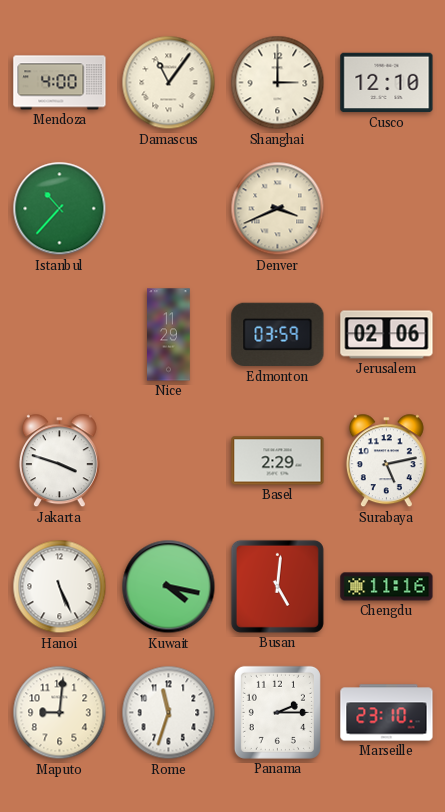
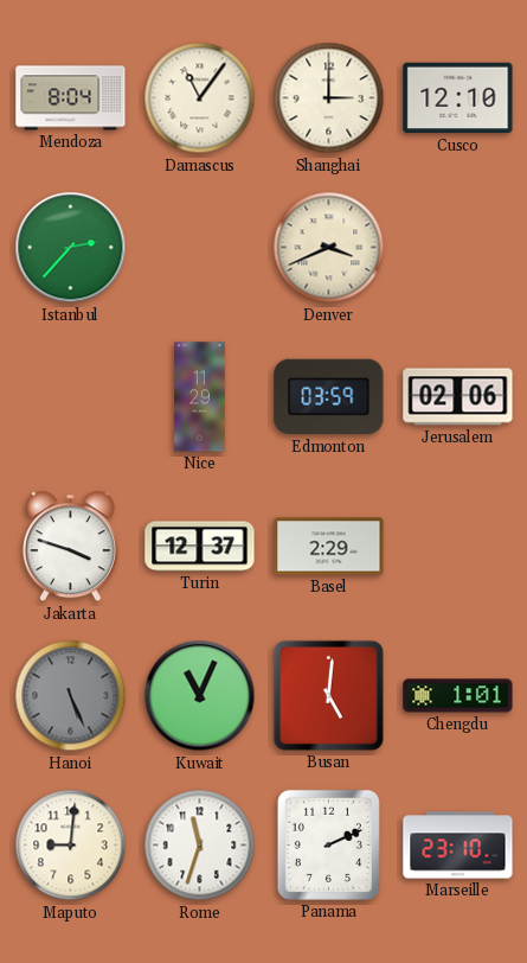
Mendoza: 4:00 -> 8:04 (71, 98)
Istanbul: 10:37 -> 2:37 (71, 248)
Turin: none -> 12:37 (200, 547)
Surabaya: 5:13 -> none (386, 461)
Hanoi dial: white -> grey (71, 696)
Kuwait: 4:17 -> 11:04 (200, 696)
Chengdu: 11:16 -> 1:01 (458, 696)
Panama: 2:15 -> 2:11 (328, 844)
